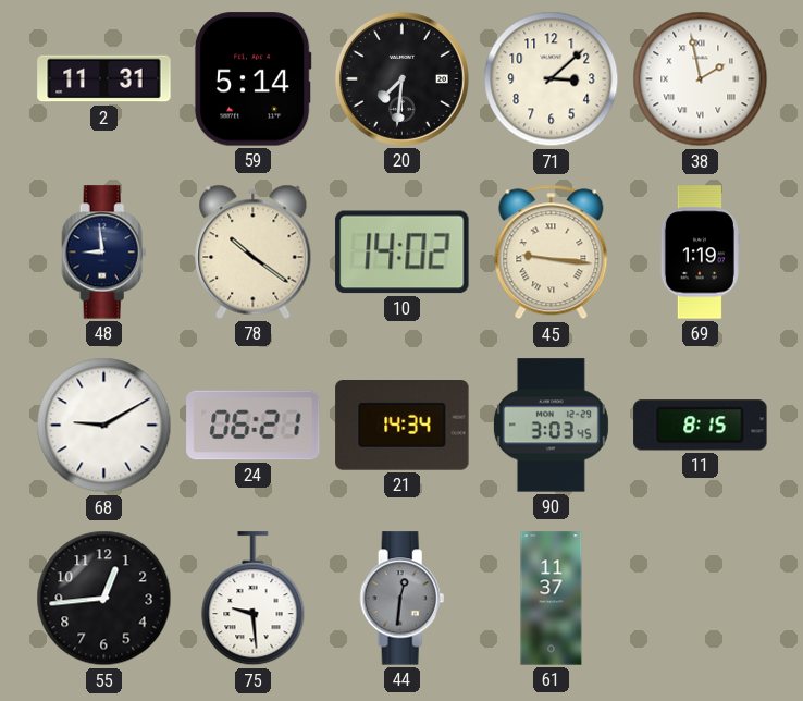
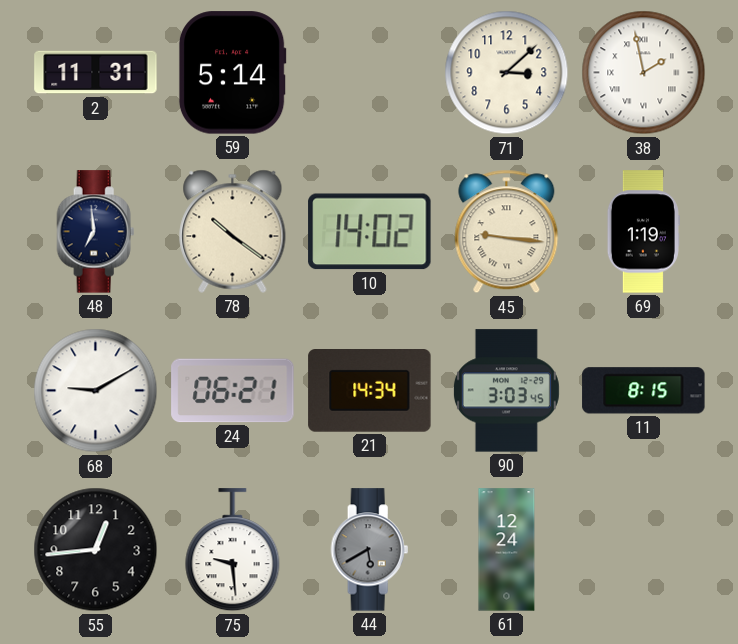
20: 7:31 -> none (401, 78)
48: 8:59 -> 6:59 (96, 232)
44: 12:31 -> 5:40 (370, 550)
61: 11:37 -> 12:24 (507, 550)
